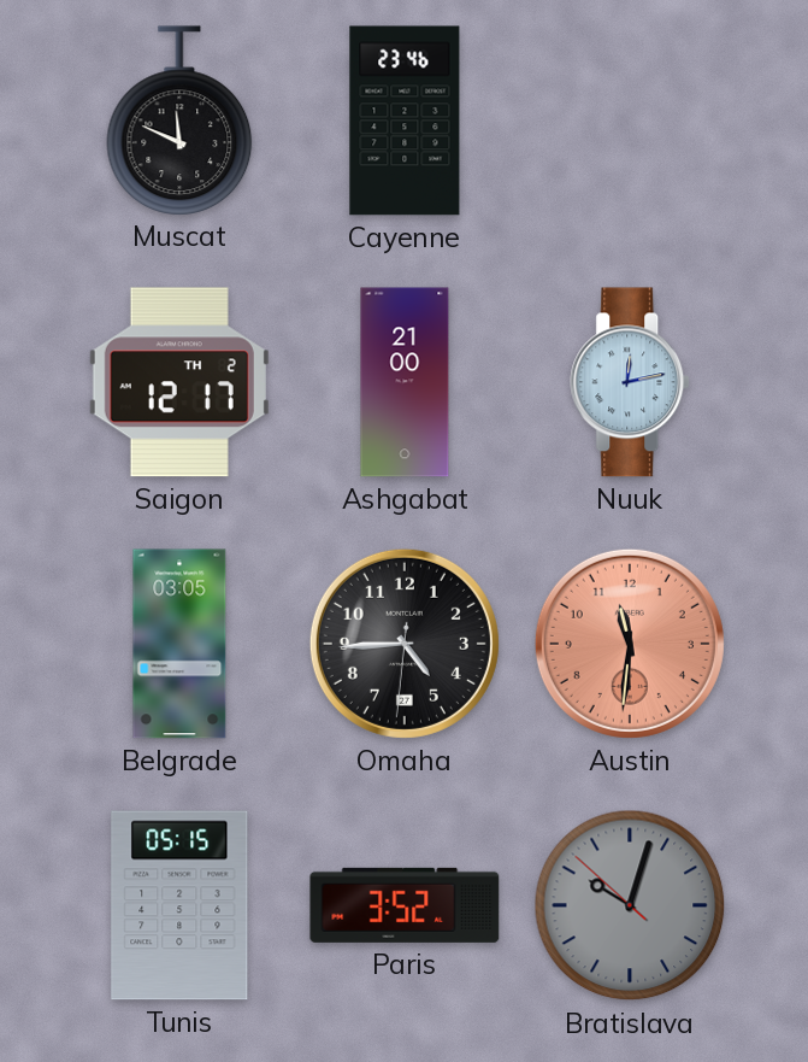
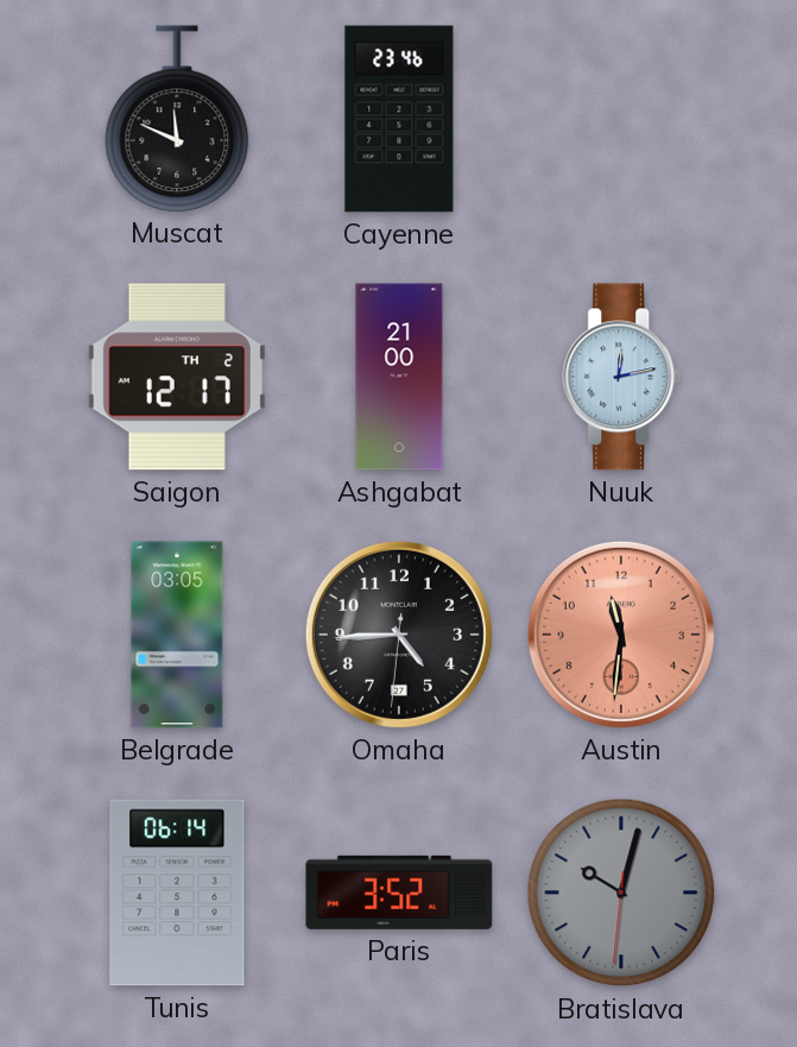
Tunis: 05:15 -> 06:14 (177, 893)
Bratislava: 10:02:52 -> 10:02:31 (621, 893)
